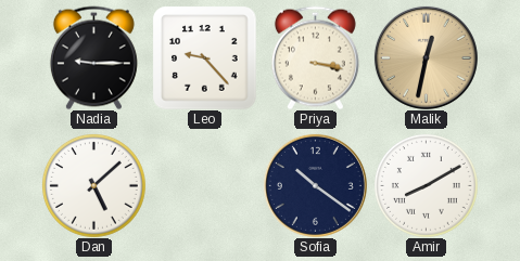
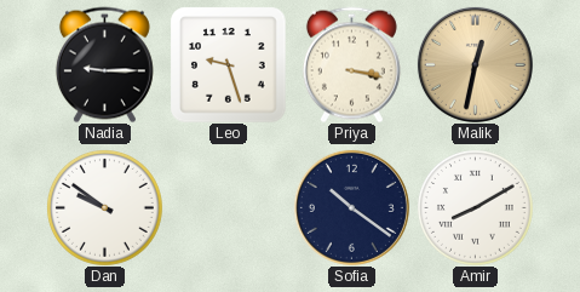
Leo: 9:23 -> 9:27 (228, 64)
Dan: 5:08 -> 9:51 (104, 207)
